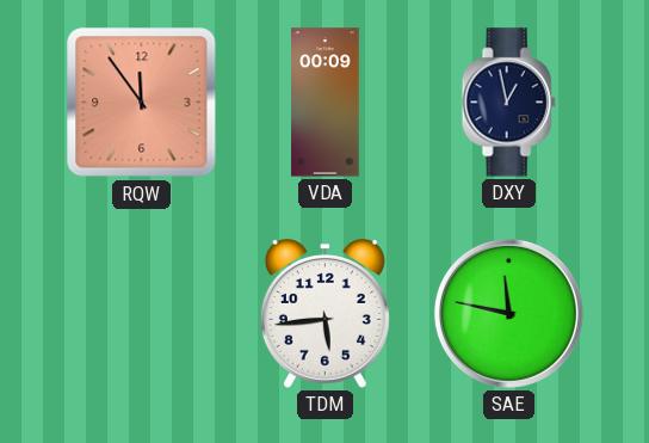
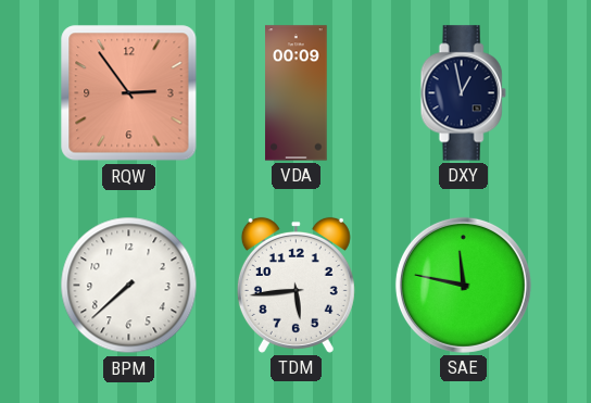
RQW: 11:54 -> 2:54 (129, 93)
BPM: none -> 7:38 (129, 286)
